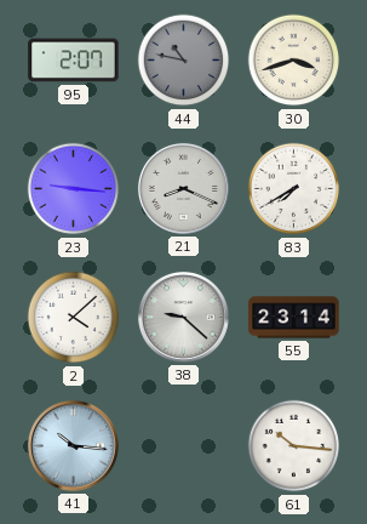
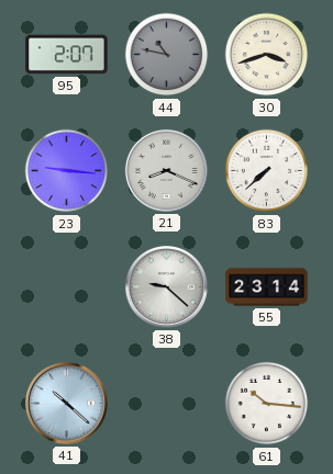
83: 7:40 -> 7:38 (267, 171)
2: 4:08 -> none (74, 318)
41: 10:16 -> 10:22 (66, 403)
